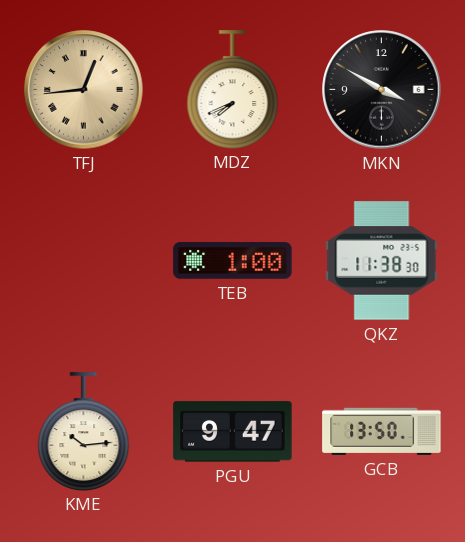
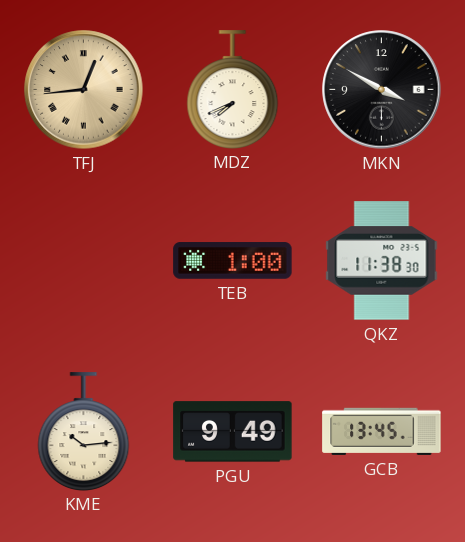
PGU: 9:47 -> 9:49 (233, 432)
GCB: 13:50 -> 13:45 (382, 431)
